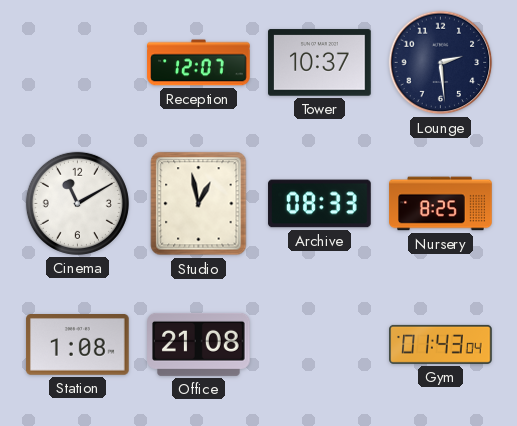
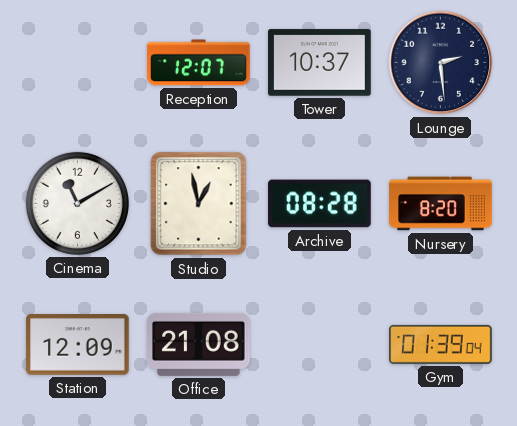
Archive: 08:33 -> 08:28 (320, 204)
Nursery: 8:25 -> 8:20 (441, 204)
Station: 1:08 -> 12:09 (78, 345)
Gym: 01:43 -> 01:39 (441, 344)
